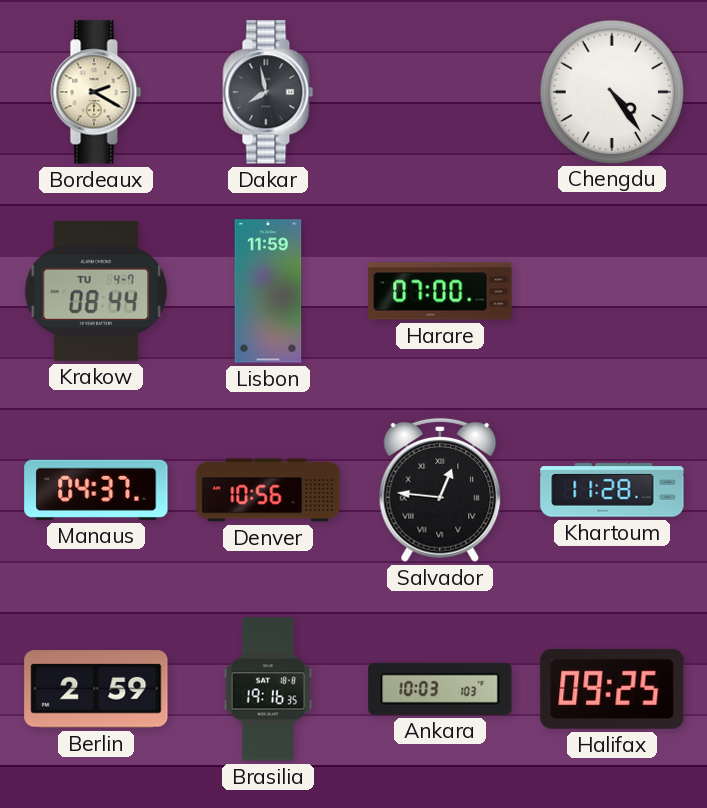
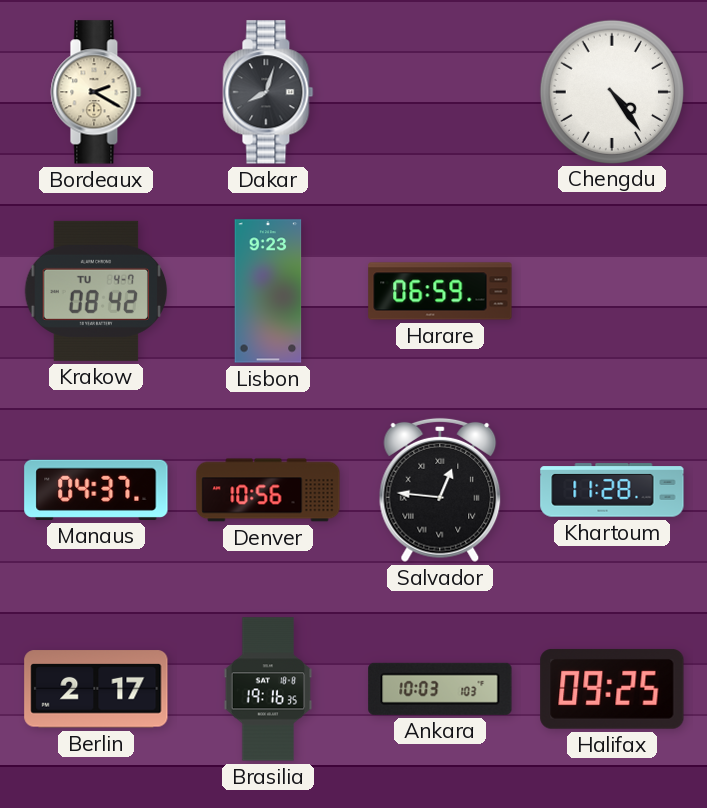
Dakar: 7:58 -> 8:03 (268, 92)
Krakow: 08:44 -> 08:42 (96, 291)
Lisbon: 11:59 -> 9:23 (268, 291)
Harare: 07:00 -> 06:59 (440, 291)
Berlin: 2:59 -> 2:17 (96, 689)
